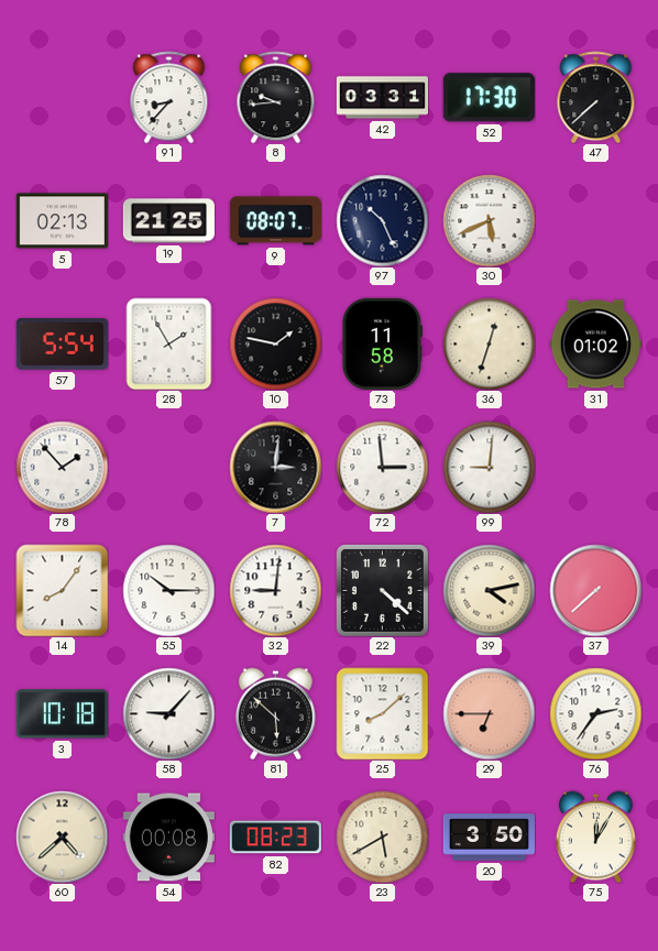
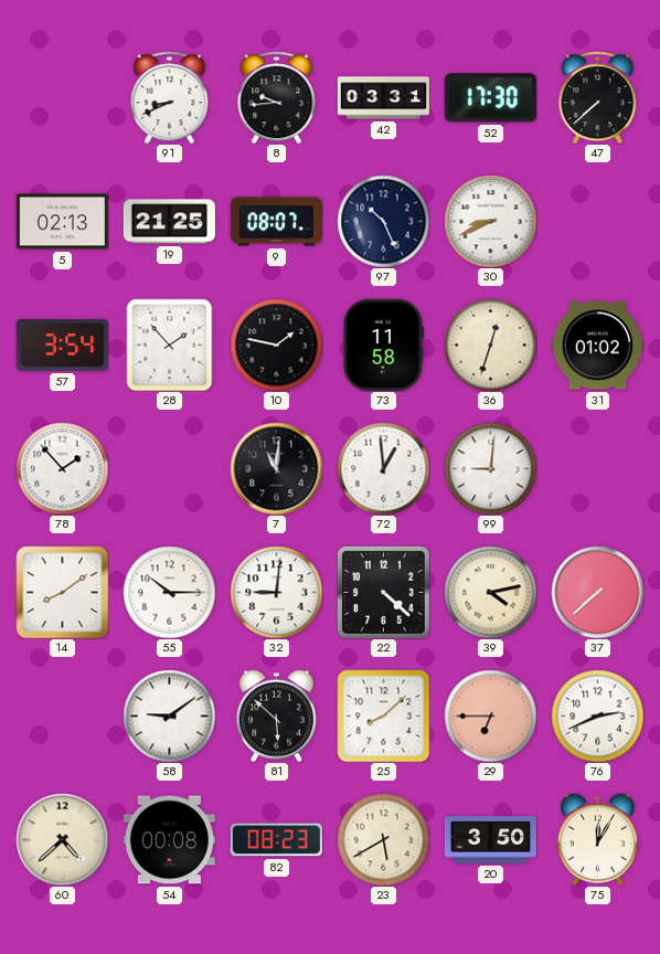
91: 8:37 -> 8:41 (170, 97)
30: 5:41 -> 8:41 (490, 221)
57: 5:54 -> 3:54 (62, 344)
28: 1:55 -> 1:53 (170, 344)
7: 3:01 -> 11:01 (276, 468)
72: 2:59 -> 12:59 (383, 468)
14: 8:06 -> 8:09 (62, 592)
3: 10:18 -> none (62, 714)
58: 9:07 -> 9:09 (169, 715)
76: 2:36 -> 2:41 (597, 715)
